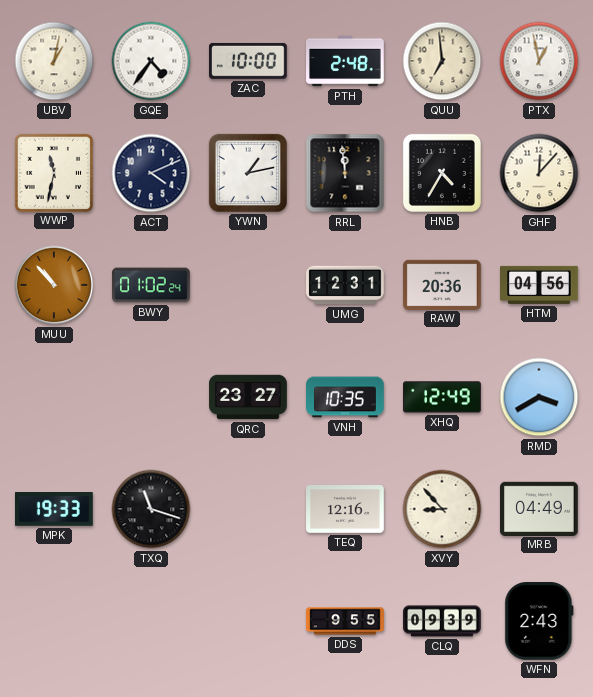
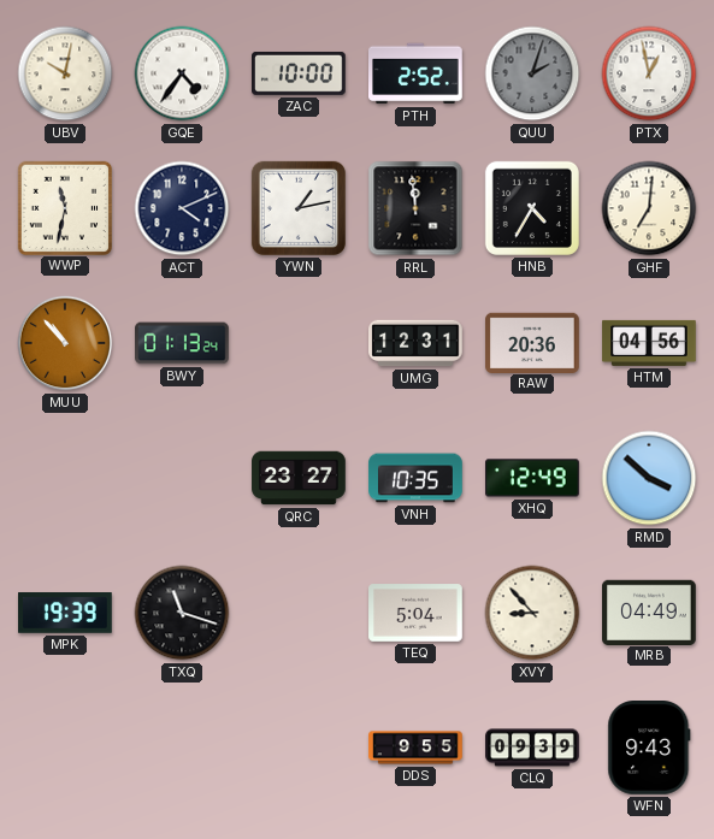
UBV: 1:02 -> 10:02 (65, 73)
PTH: 2:48 -> 2:52 (417, 73)
QUU: 6:59 -> 2:03 (532, 73)
QUU dial: cream -> grey (532, 73)
GHF: 12:07 -> 7:01 (649, 208)
BWY: 01:02 -> 01:13 (182, 343)
RMD: 3:40 -> 3:52 (649, 478)
MPK: 19:33 -> 19:39 (66, 614)
TEQ: 12:16 -> 5:04 (415, 613)
WFN: 2:43 -> 9:43 (649, 749)
